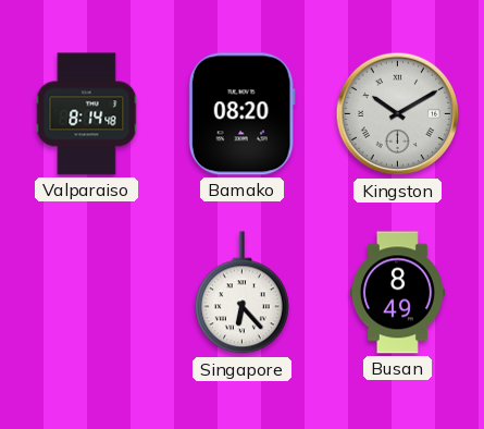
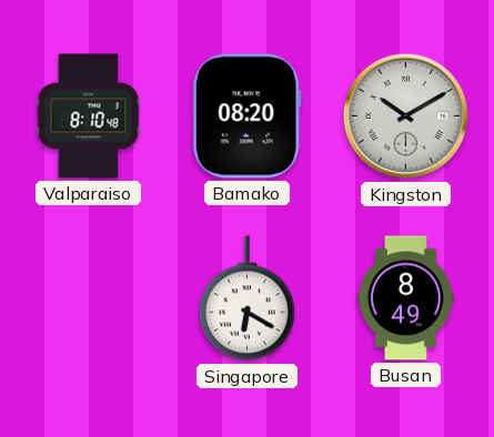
Valparaiso: 8:14 -> 8:10 (89, 116)
Singapore: 6:23 -> 6:20 (246, 298)
